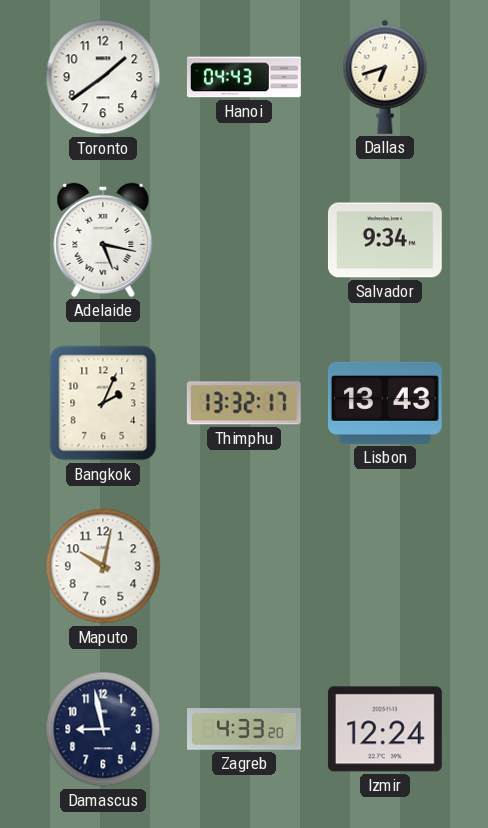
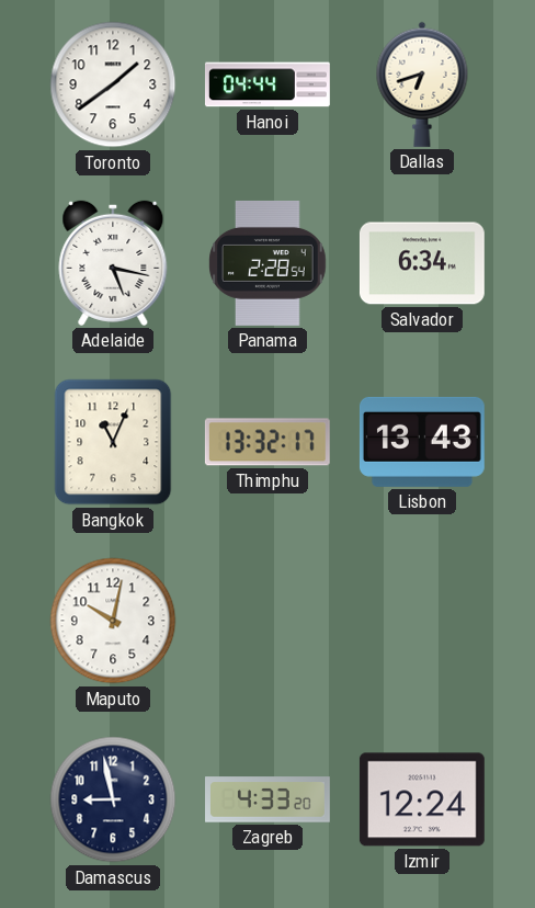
Hanoi: 04:43 -> 04:44 (267, 84)
Panama: none -> 2:28 (267, 263)
Salvador: 9:34 -> 6:34 (422, 263)
Bangkok: 2:04 -> 11:04 (113, 442)
